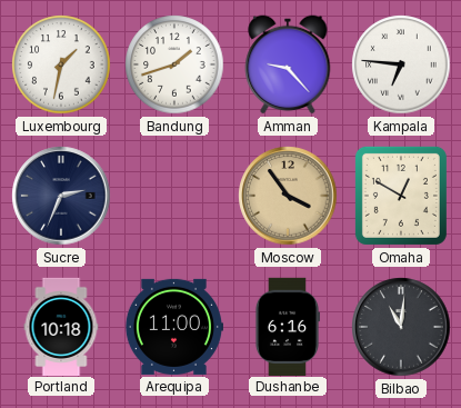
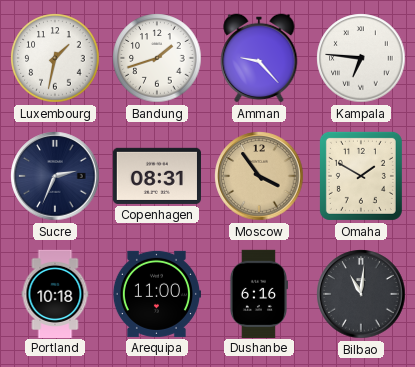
Copenhagen: none -> 08:31 (157, 176)
Omaha: 12:50 -> 1:50 (361, 176)
